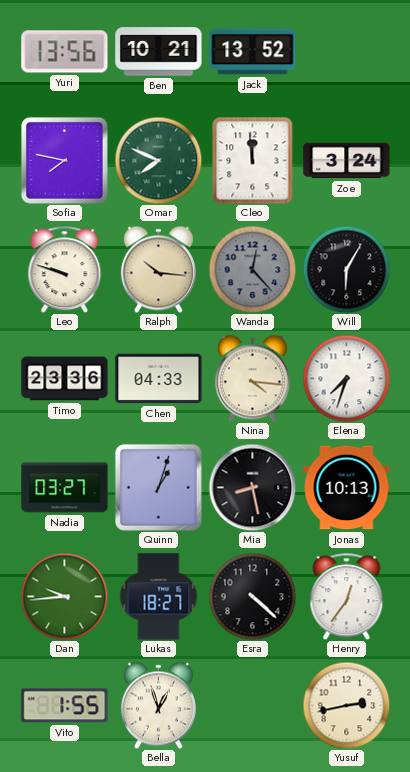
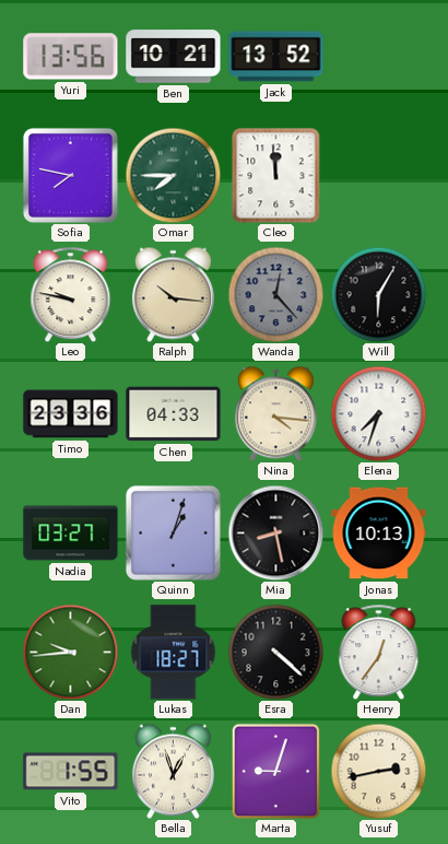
Omar: 7:49 -> 7:45 (173, 175)
Zoe: 3:24 -> none (347, 161)
Leo: 9:48 -> 9:47 (71, 294)
Marta: none -> 9:03 (276, 771)
